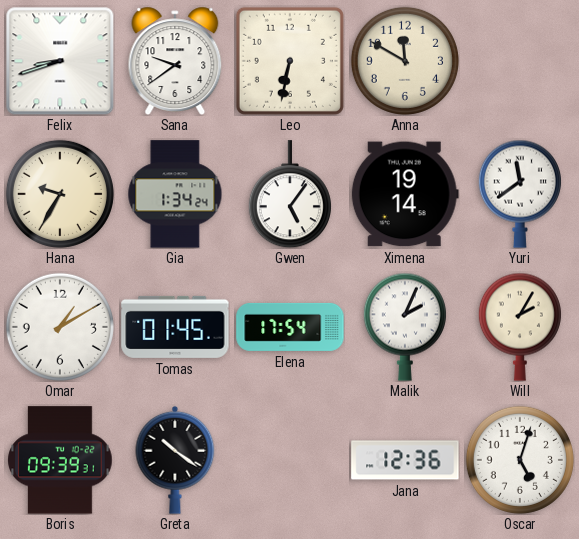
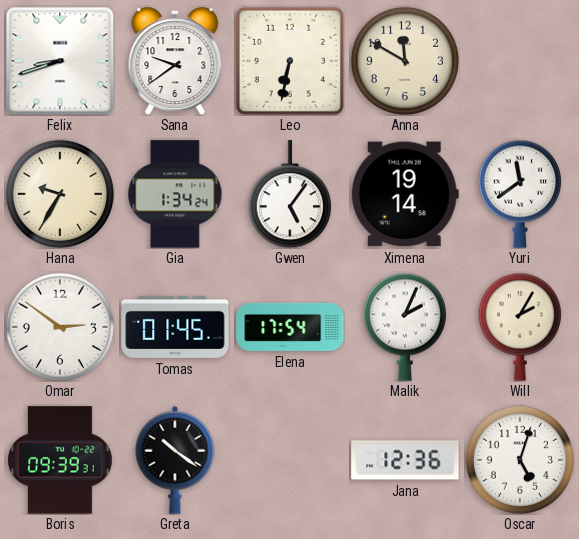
Omar: 1:10 -> 2:51 (60, 327)
